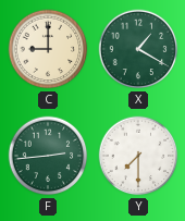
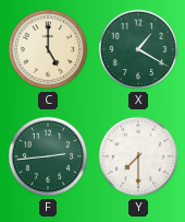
C: 9:00 -> 5:00 (48, 49)
